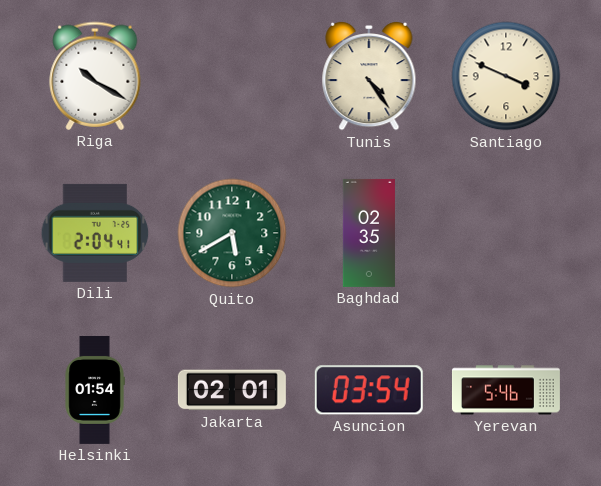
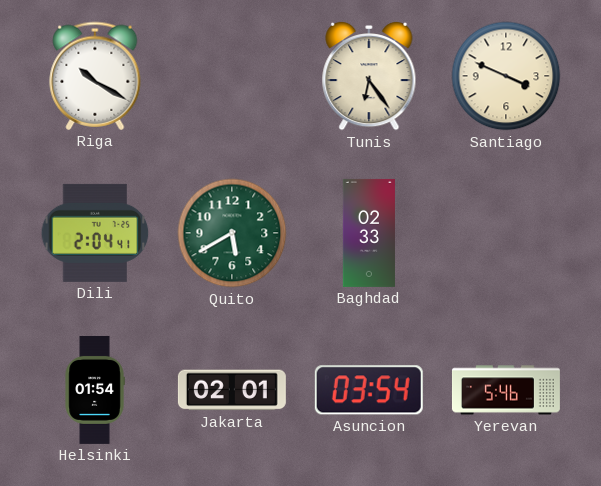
Tunis: 4:24 -> 6:24 (369, 76)
Baghdad: 02:35 -> 02:33 (369, 233)
